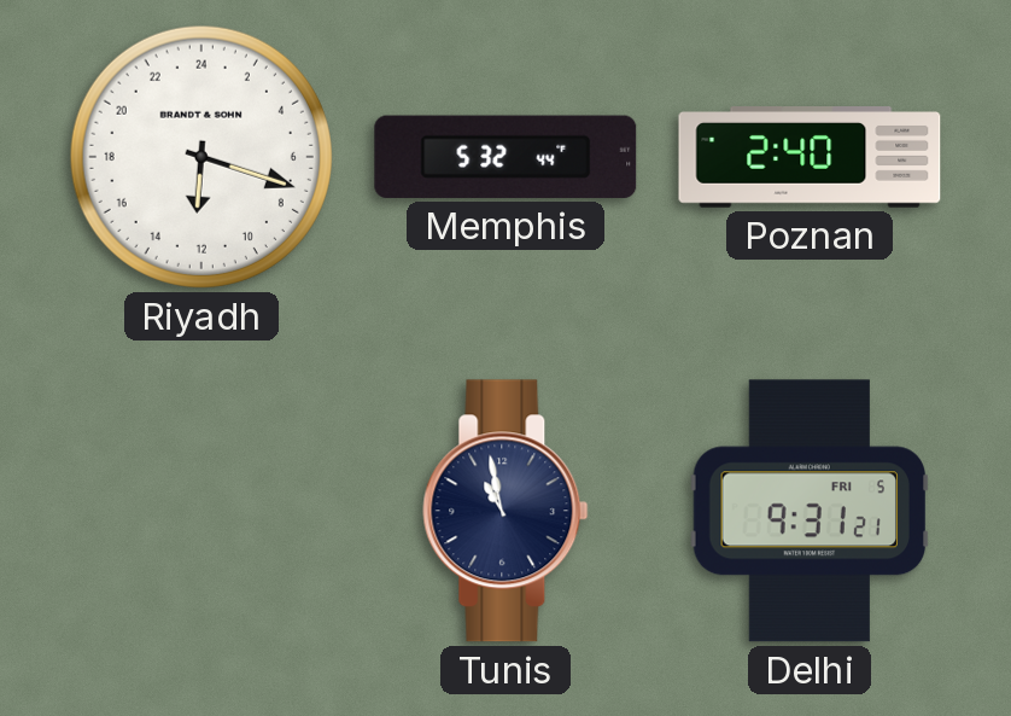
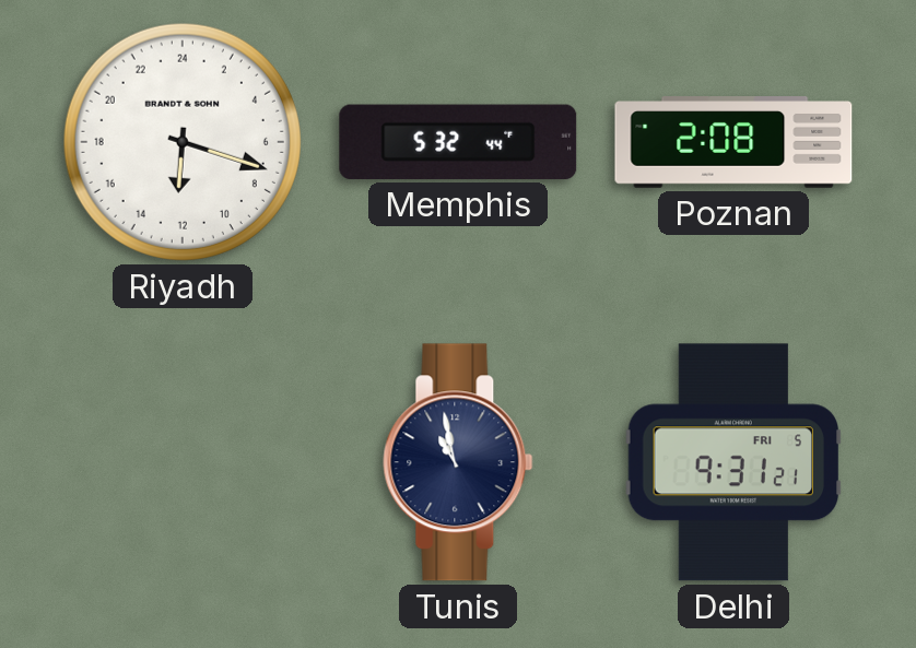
Poznan: 2:40 -> 2:08 (733, 142)
